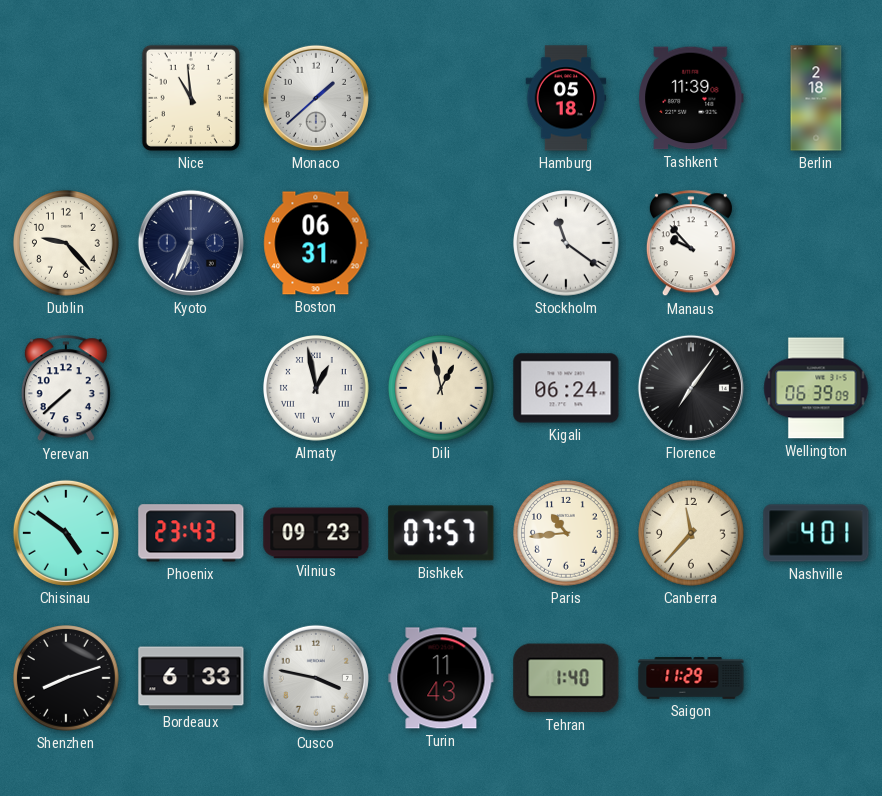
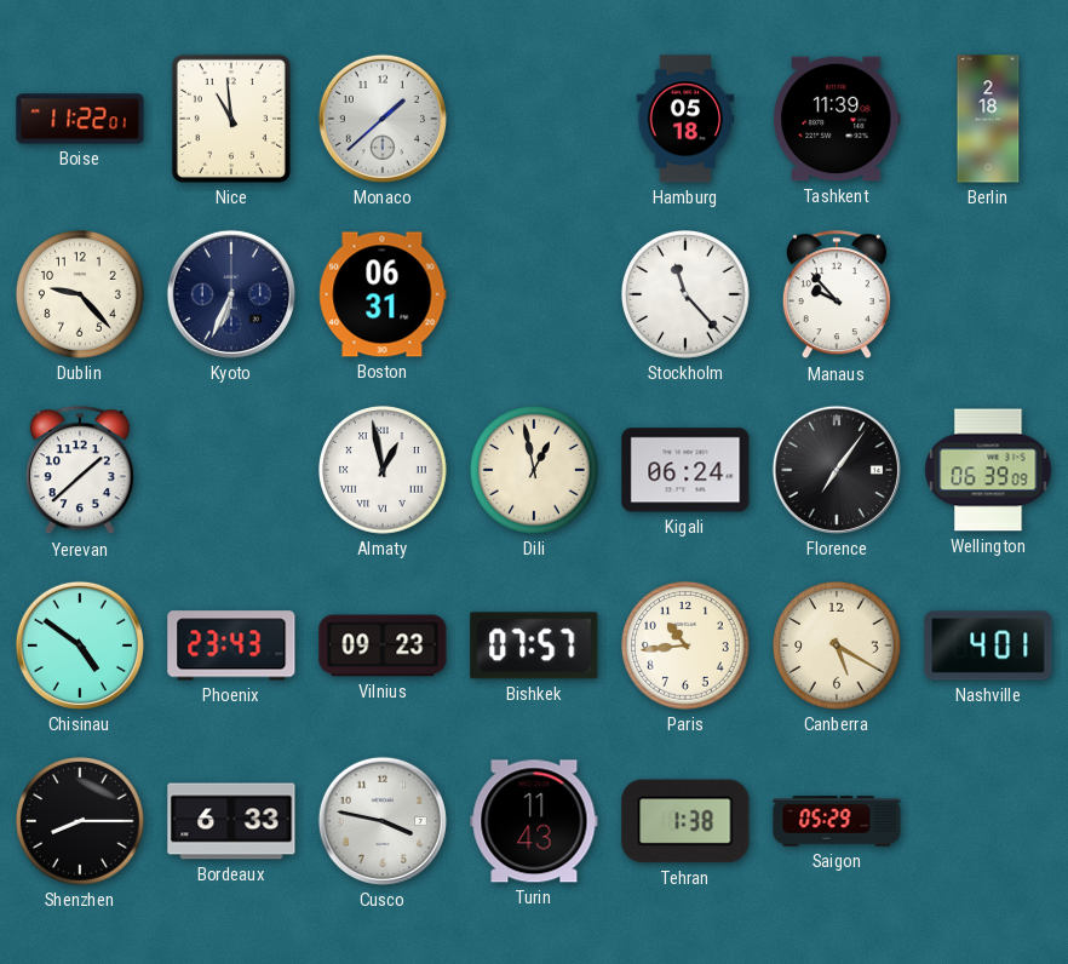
Boise: none -> 11:22 (80, 119)
Stockholm: 11:21 -> 11:23 (687, 295)
Yerevan: 7:38 -> 1:38 (80, 471)
Canberra: 11:37 -> 5:20 (838, 647)
Shenzhen: 8:12 -> 8:15 (81, 822)
Tehran: 1:40 -> 1:38 (685, 821)
Saigon: 11:29 -> 05:29 (837, 821)
